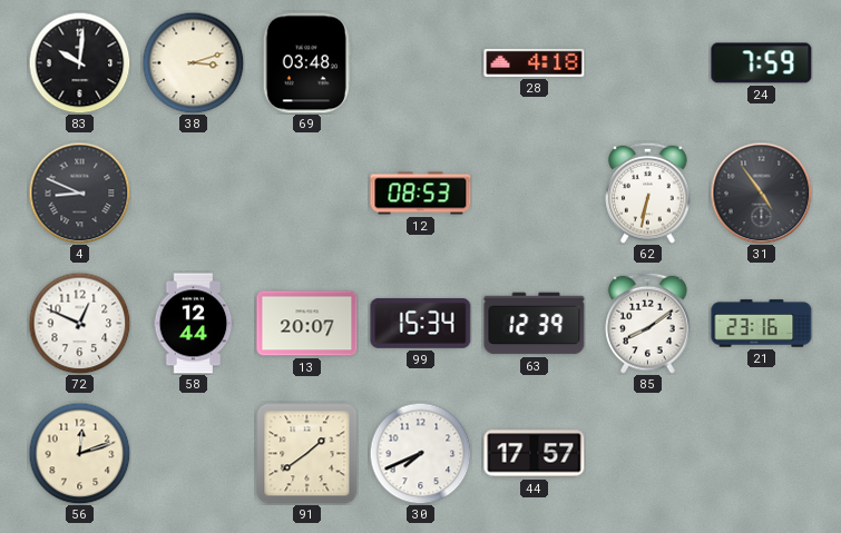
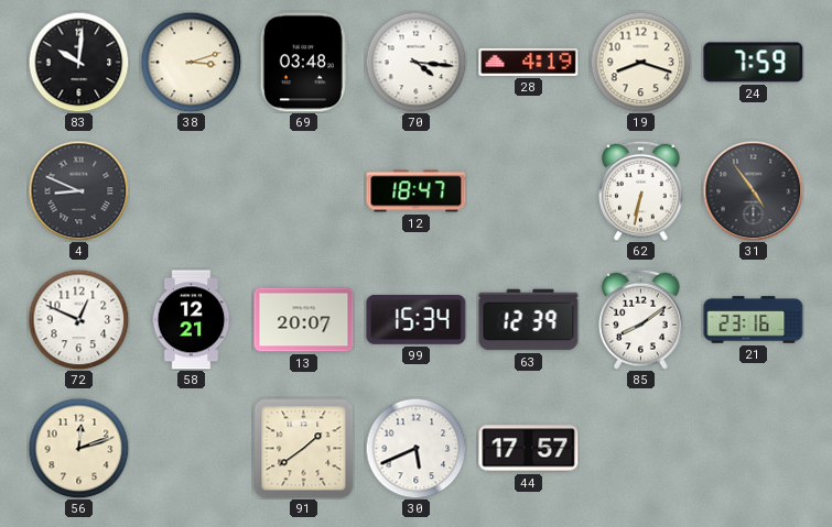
70: none -> 4:16 (415, 62)
28: 4:18 -> 4:19 (529, 62)
19: none -> 8:18 (640, 62)
12: 08:53 -> 18:47 (417, 191)
58: 12:44 -> 12:21 (192, 320)
30: 7:41 -> 5:41 (415, 448)
